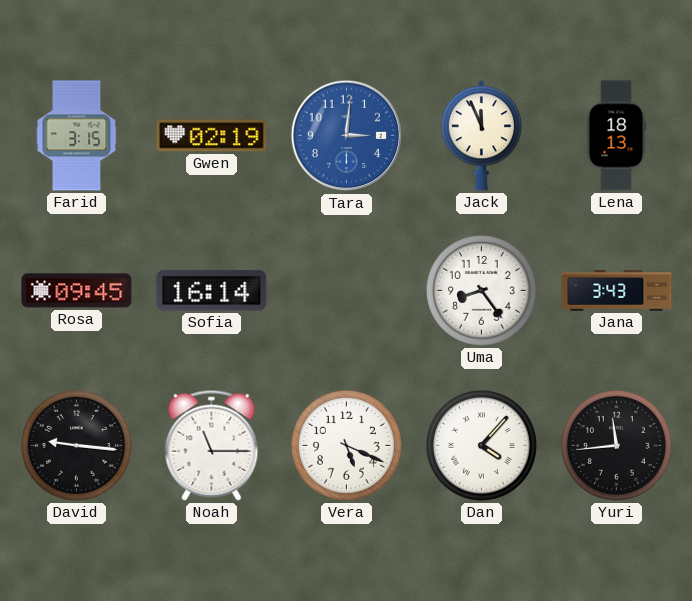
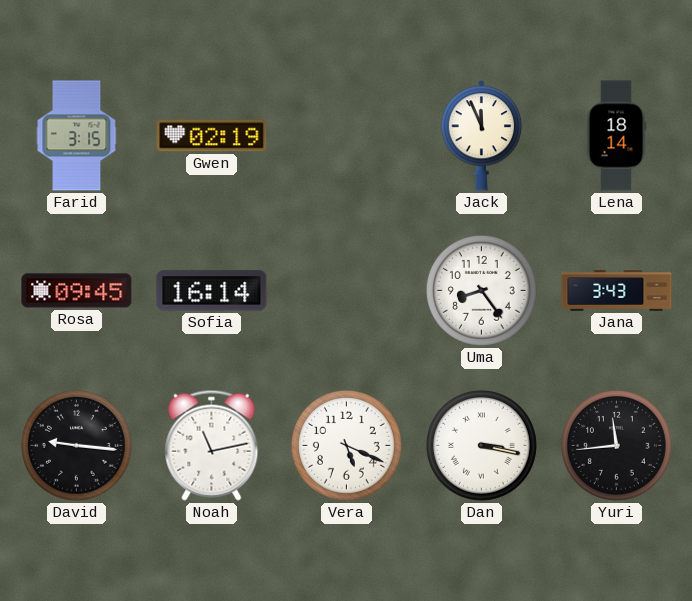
Tara: 3:01 -> none (347, 136)
Lena: 18:13 -> 18:14 (616, 136)
Noah: 11:15 -> 11:13 (212, 445)
Dan: 4:07 -> 3:17 (481, 445)
